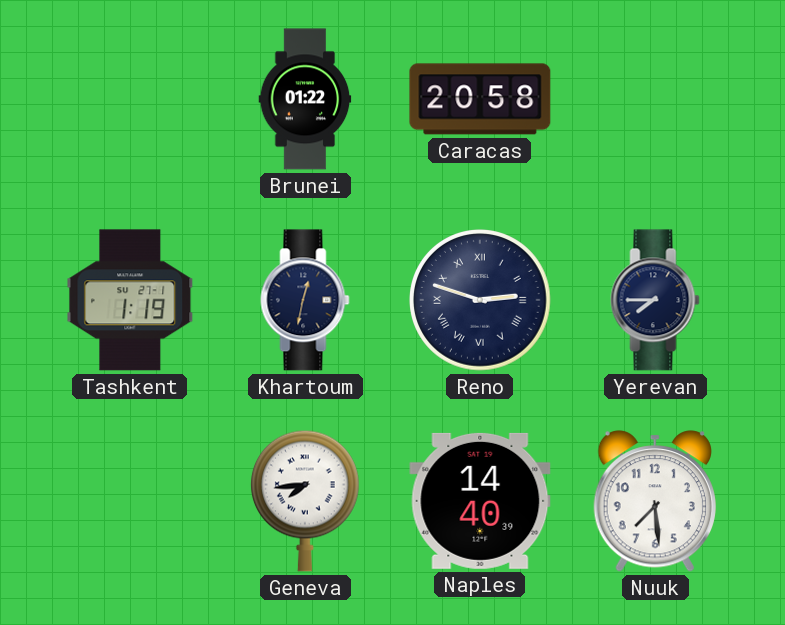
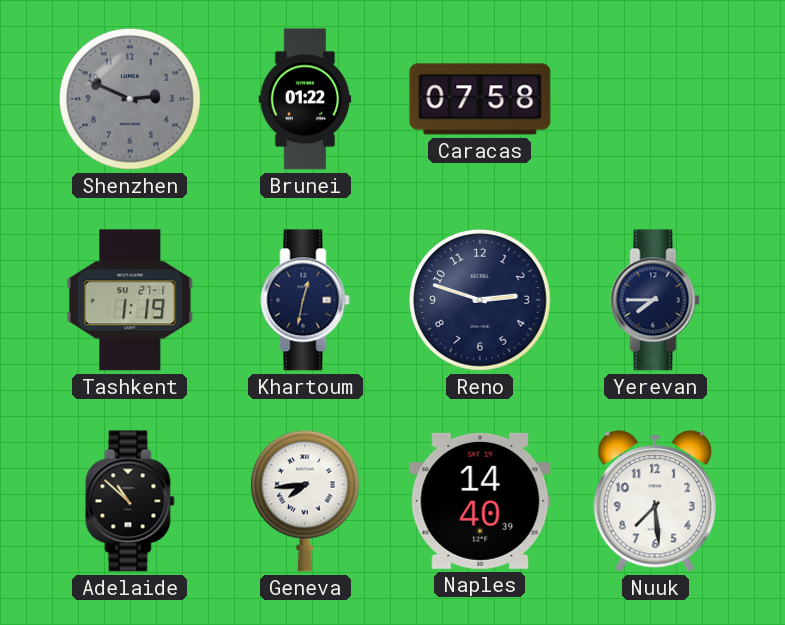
Shenzhen: none -> 2:49 (131, 100)
Caracas: 20:58 -> 07:58 (480, 99)
Reno numerals: Roman -> Arabic (481, 301)
Adelaide: none -> 10:52 (130, 501)
